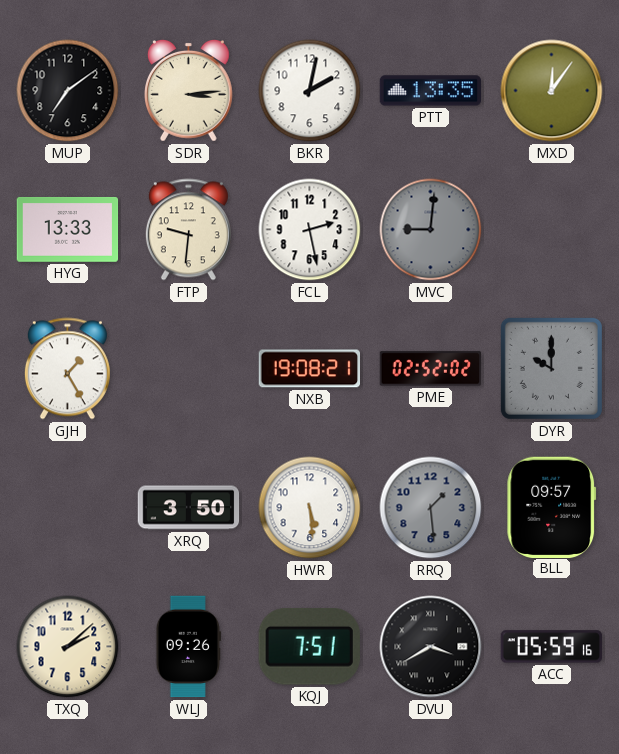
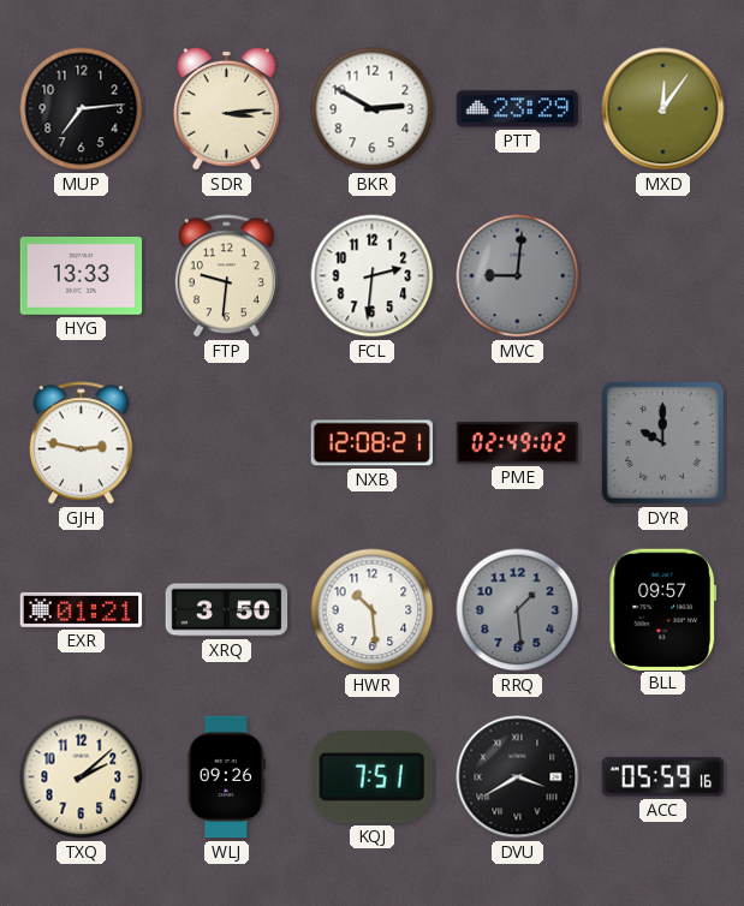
MUP: 7:09 -> 7:14 (82, 109)
BKR: 2:02 -> 2:50 (373, 109)
PTT: 13:35 -> 23:29 (518, 109)
FCL: 2:28 -> 2:31 (373, 276)
GJH: 1:25 -> 2:47 (81, 443)
NXB: 19:08 -> 12:08 (373, 443)
PME: 02:52 -> 02:49 (518, 443)
EXR: none -> 01:21 (82, 609)
HWR: 5:29 -> 10:29 (373, 610)
